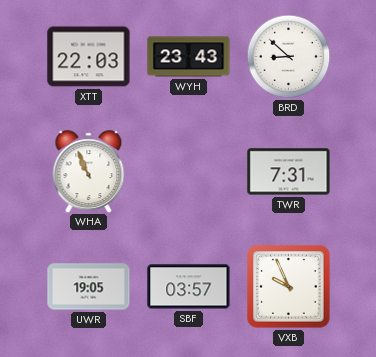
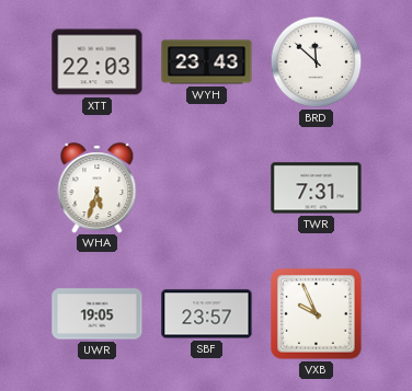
BRD: 8:52 -> 11:52 (317, 62)
WHA: 10:56 -> 5:33 (98, 187)
SBF: 03:57 -> 23:57 (207, 314)
